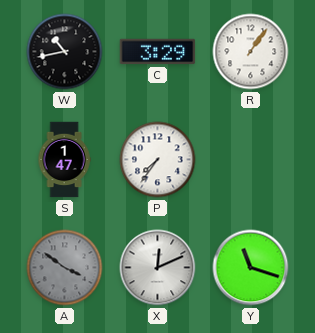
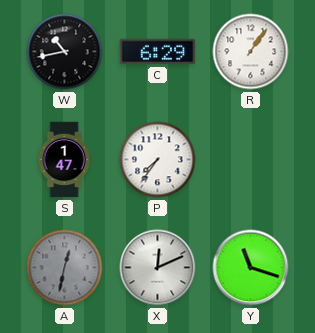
C: 3:29 -> 6:29 (158, 52)
A: 3:51 -> 12:32 (65, 268)
